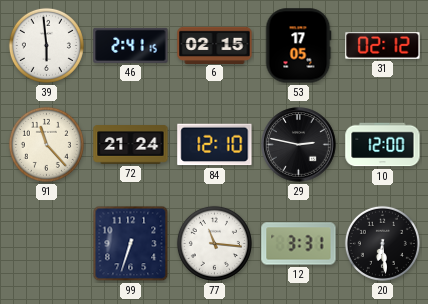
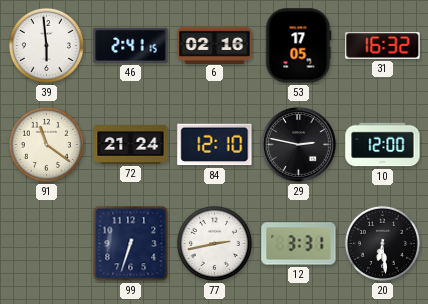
6: 02:15 -> 02:16 (215, 45)
31: 02:12 -> 16:32 (383, 46)
91: 11:23 -> 11:21 (46, 144)
77: 11:16 -> 2:43 (214, 243)
